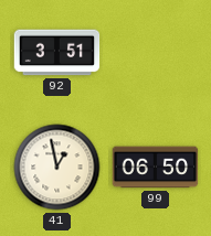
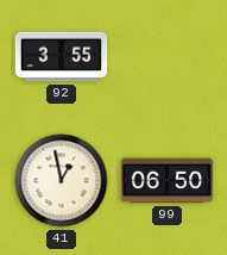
92: 3:51 -> 3:55 (62, 57)
